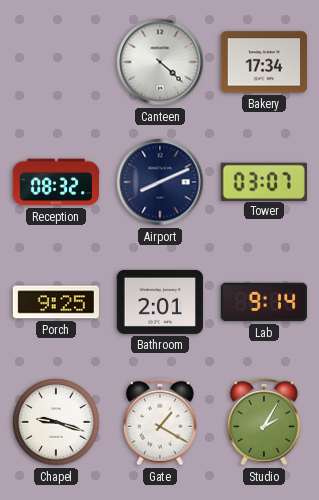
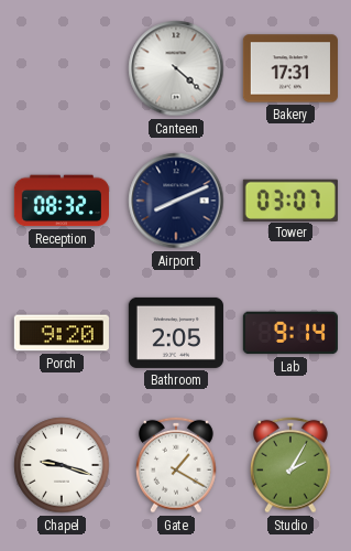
Bakery: 17:34 -> 17:31 (290, 68)
Porch: 9:25 -> 9:20 (62, 333)
Bathroom: 2:01 -> 2:05 (176, 333)
